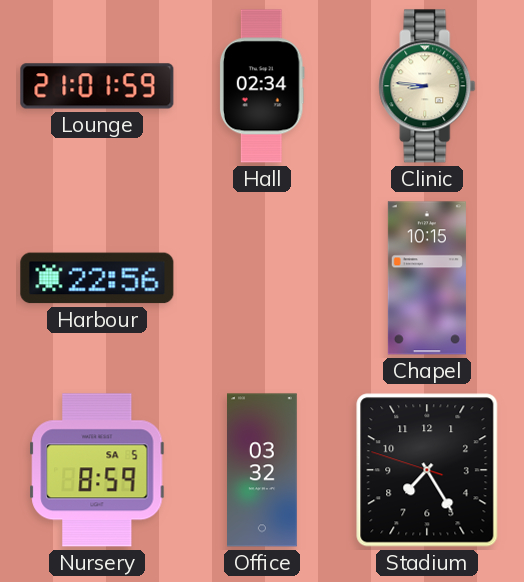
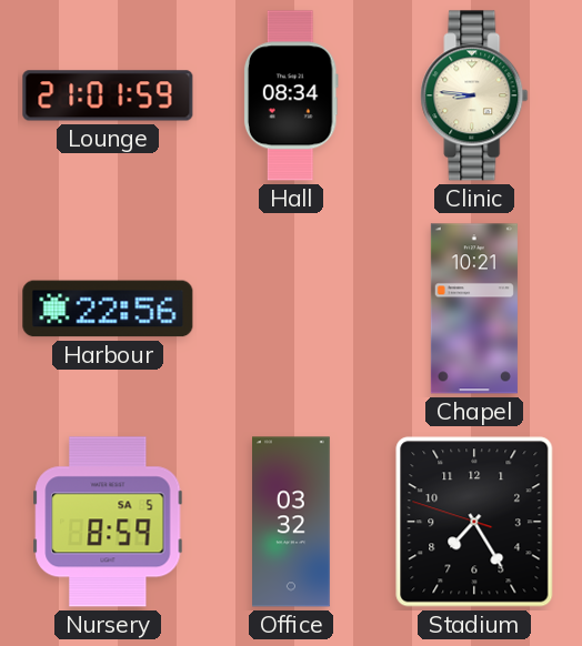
Hall: 02:34 -> 08:34 (291, 95)
Chapel: 10:15 -> 10:21 (474, 309)
